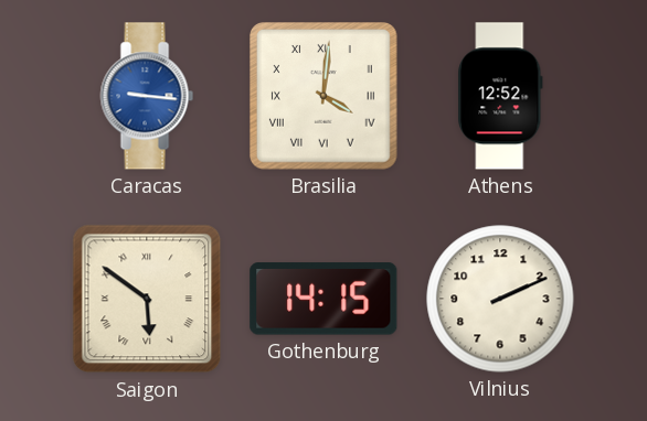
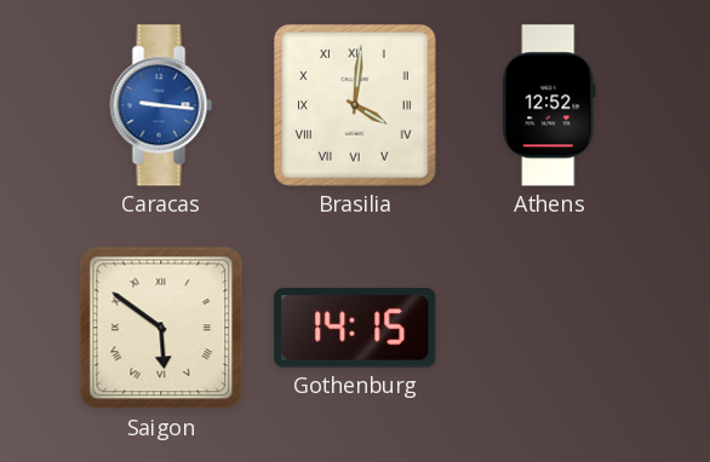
Vilnius: 2:11 -> none (500, 299)
